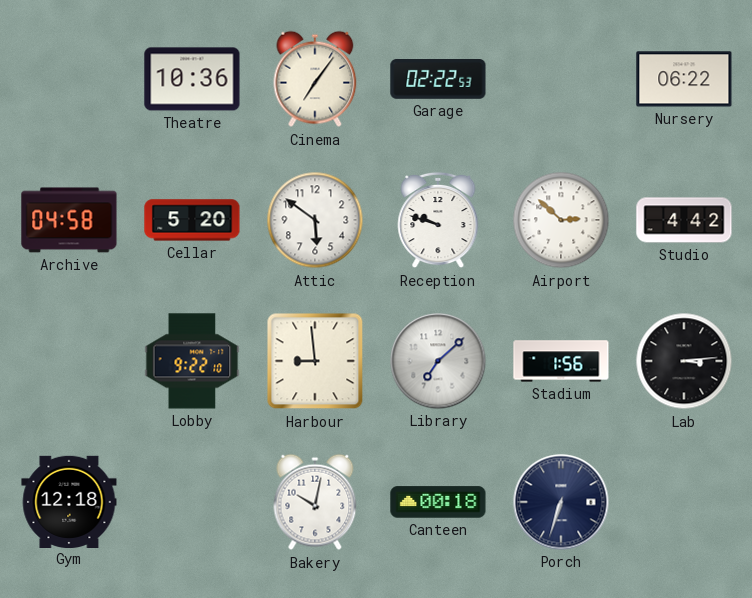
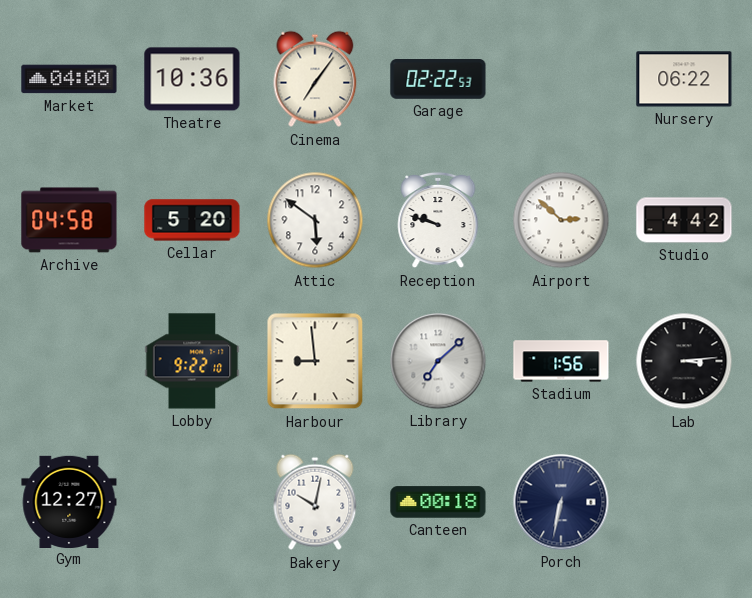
Market: none -> 04:00 (69, 79)
Gym: 12:18 -> 12:27 (69, 501)
Porch: 6:33 -> 6:32 (561, 502)
